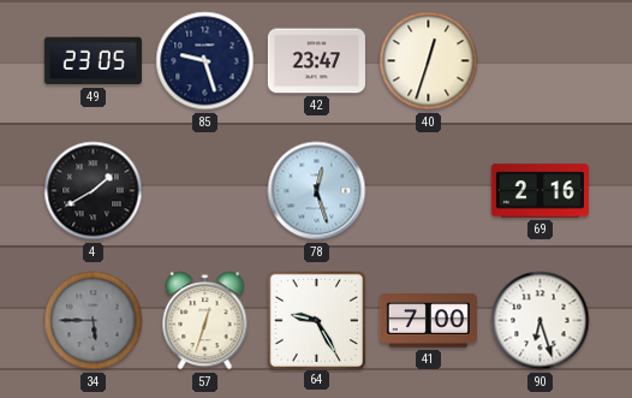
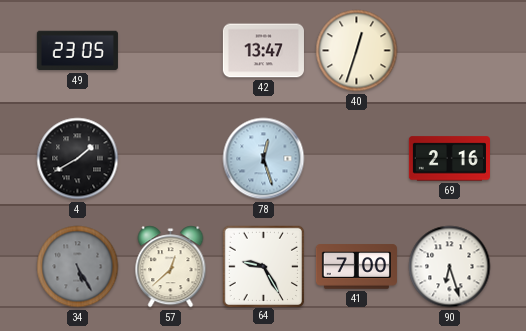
85: 9:27 -> none (205, 61)
42: 23:47 -> 13:47 (263, 51)
34: 5:45 -> 5:25 (78, 267)
57: 12:33 -> 12:38 (171, 267)
